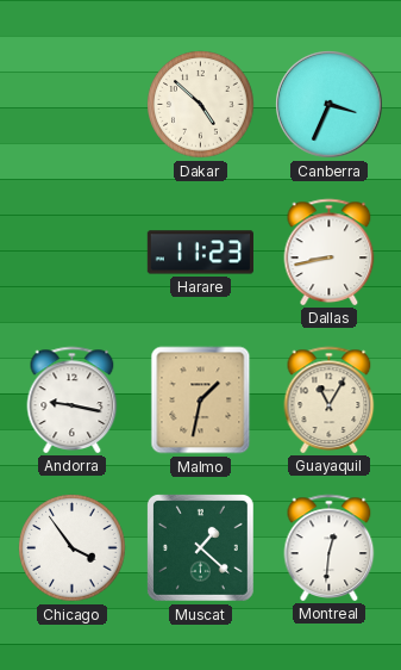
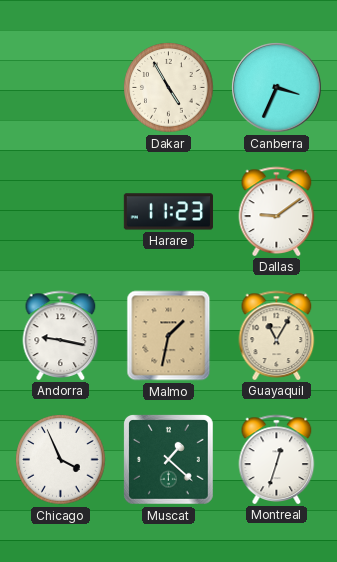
Dakar: 4:52 -> 4:55 (169, 88)
Dallas: 8:43 -> 9:09 (277, 211)
Chicago: 3:54 -> 3:56 (61, 460)
Montreal: 12:31 -> 12:33 (277, 459)
